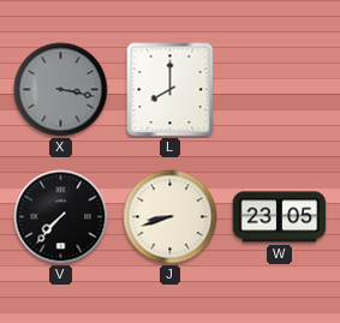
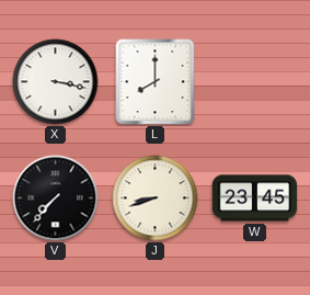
X dial: grey -> white (56, 82)
W: 23:05 -> 23:45 (255, 198)
